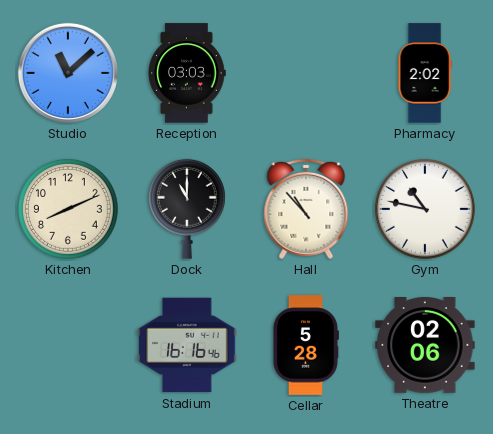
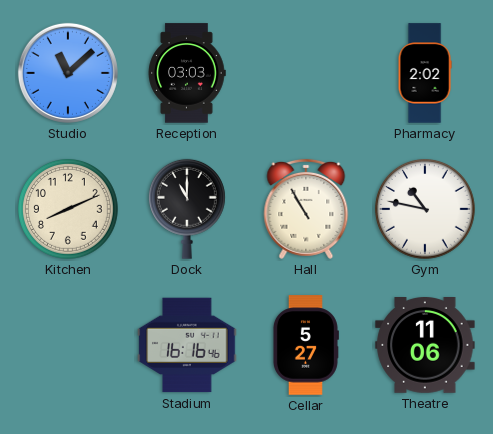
Hall: 10:53 -> 10:55 (306, 209)
Cellar: 5:28 -> 5:27 (305, 345)
Theatre: 02:06 -> 11:06 (425, 346)
